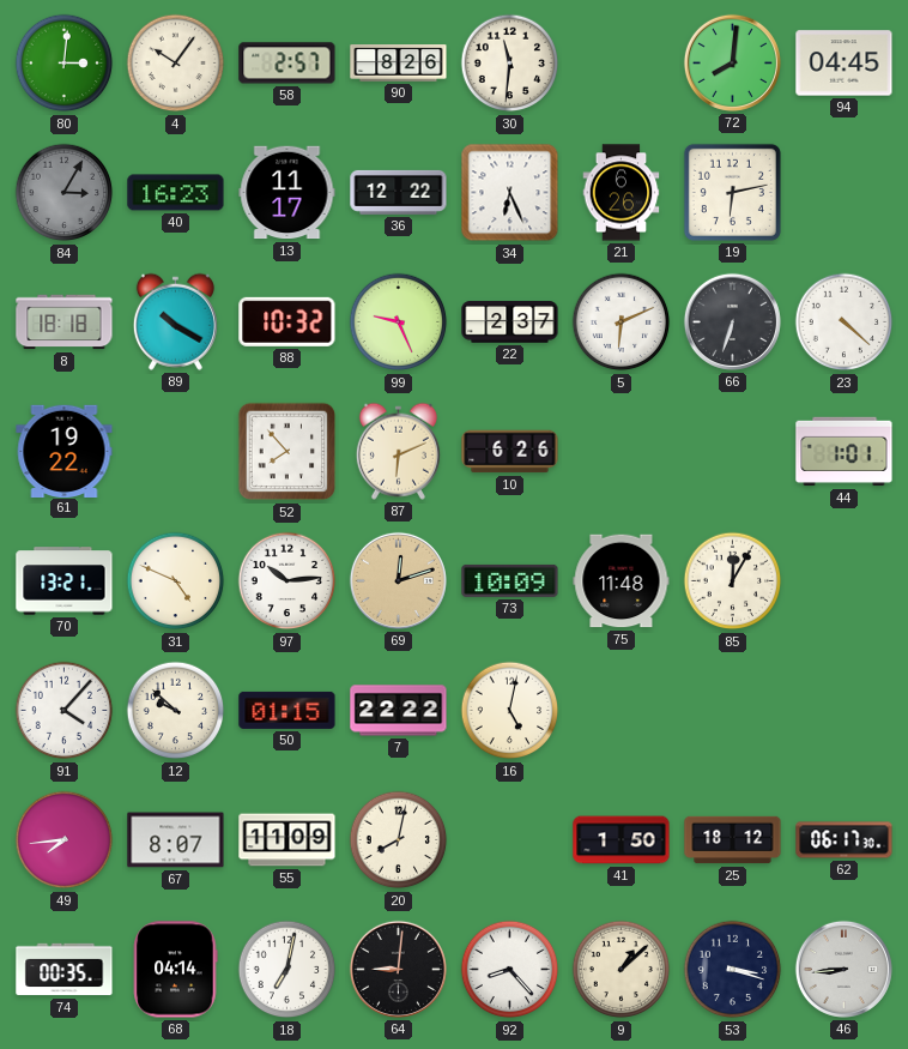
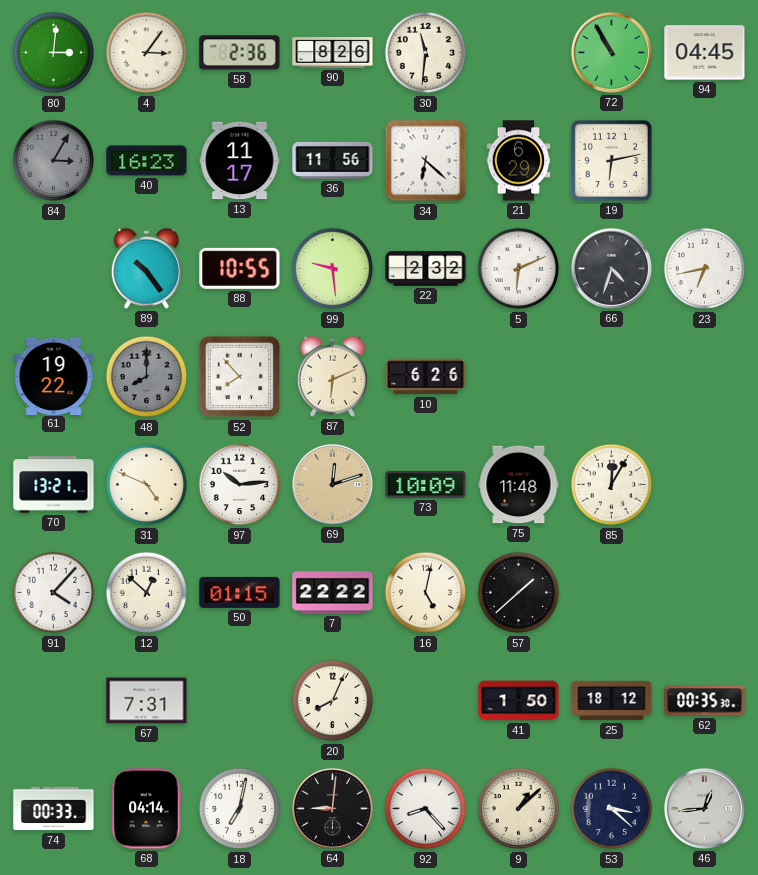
4: 10:06 -> 3:06 (147, 53)
58: 2:57 -> 2:36 (240, 53)
72: 8:01 -> 10:55 (611, 52)
36: 12:22 -> 11:56 (333, 160)
34: 6:26 -> 6:22 (426, 161)
21: 6:26 -> 6:29 (519, 161)
8: 18:18 -> none (65, 322)
89: 10:20 -> 10:24 (146, 268)
88: 10:32 -> 10:55 (240, 268)
99: 9:26 -> 9:29 (333, 269)
22: 2:37 -> 2:32 (426, 269)
66: 6:33 -> 4:33 (611, 268)
23: 4:22 -> 6:43 (705, 269)
48: none -> 8:00 (147, 377)
44: 1:01 -> none (845, 452)
12: 9:52 -> 12:52 (147, 593)
57: none -> 1:38 (519, 593)
49: 7:44 -> none (65, 840)
67: 8:07 -> 7:31 (147, 701)
55: 11:09 -> none (287, 840)
20: 8:02 -> 8:04 (333, 701)
62: 06:17 -> 00:35 (705, 701)
74: 00:35 -> 00:33 (54, 809)
53: 3:18 -> 3:22 (612, 809)
46: 8:44 -> 12:44 (704, 808)
